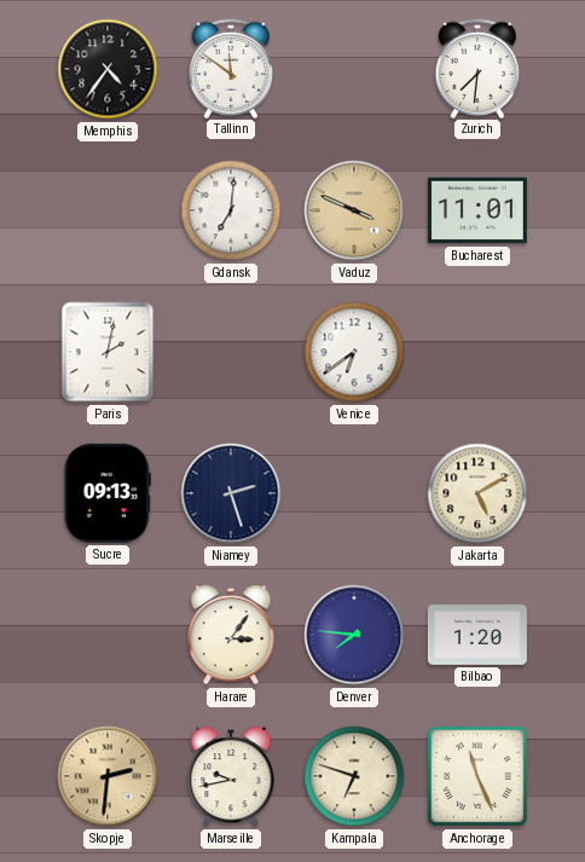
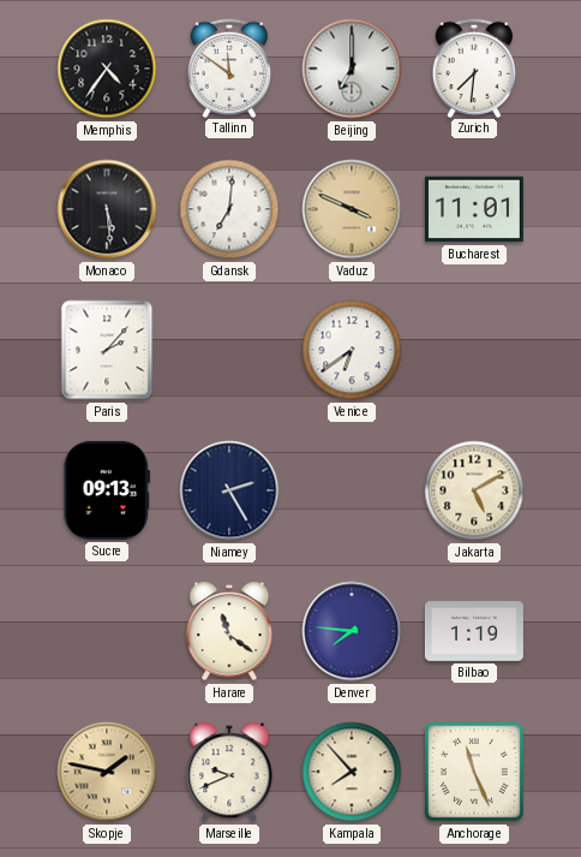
Beijing: none -> 7:00 (352, 69)
Monaco: none -> 5:29 (107, 209)
Paris: 2:02 -> 2:07 (107, 350)
Niamey: 2:27 -> 2:25 (229, 490)
Harare: 3:06 -> 11:21 (229, 631)
Bilbao: 1:20 -> 1:19 (474, 632)
Skopje: 2:31 -> 1:47 (107, 772)
Marseille: 9:43 -> 9:41 (229, 772)
Kampala: 6:48 -> 7:53 (352, 772)
